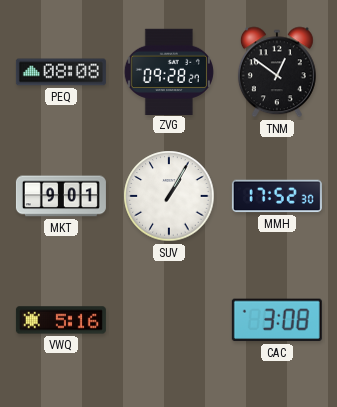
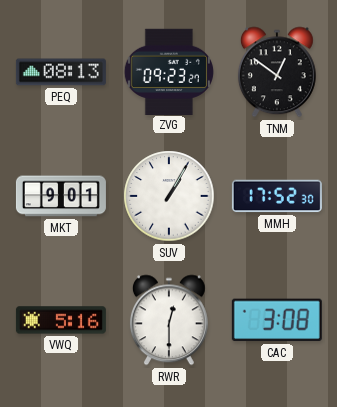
PEQ: 08:08 -> 08:13 (61, 72)
ZVG: 09:28 -> 09:23 (169, 71)
RWR: none -> 12:30 (169, 320)
